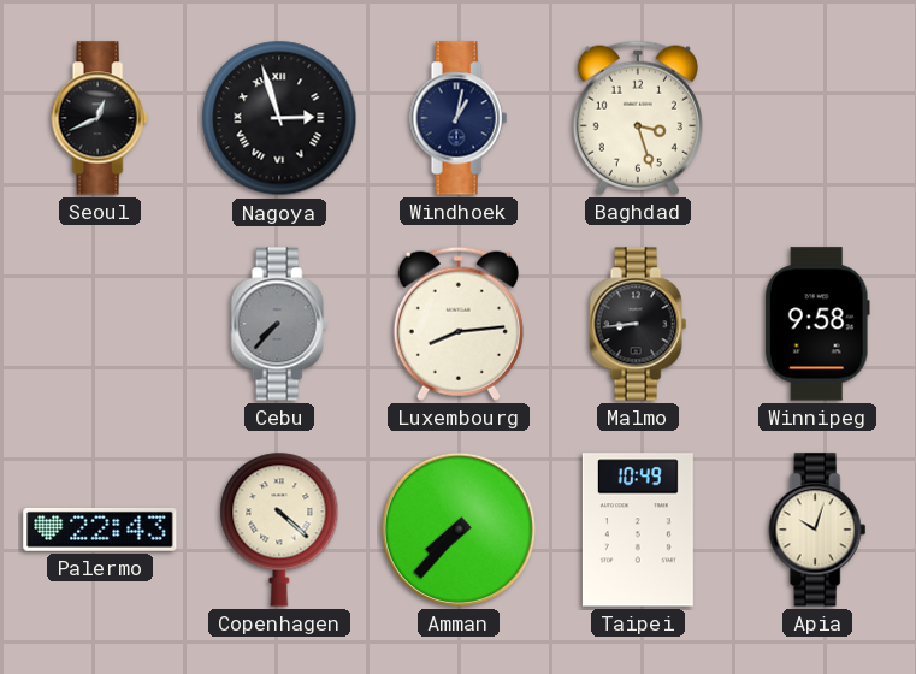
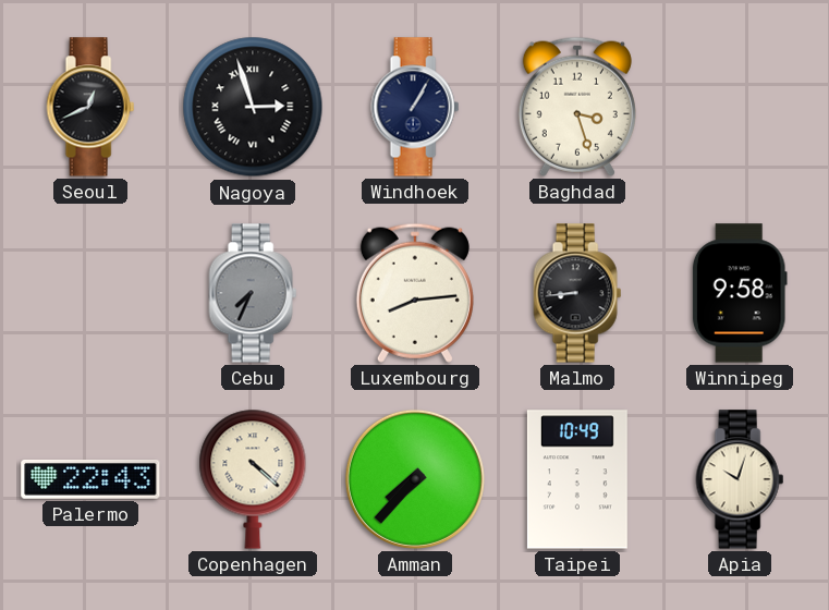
Windhoek: 1:02 -> 1:05 (415, 107)
Cebu: 7:37 -> 7:34 (253, 293)
